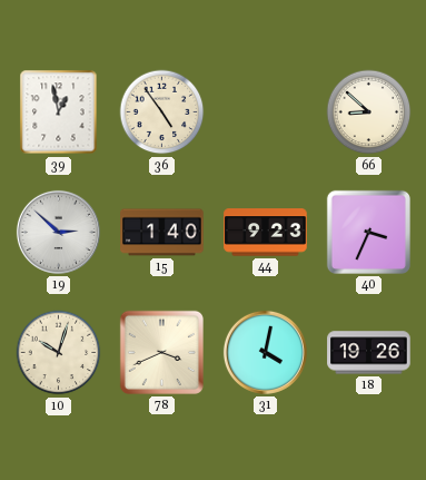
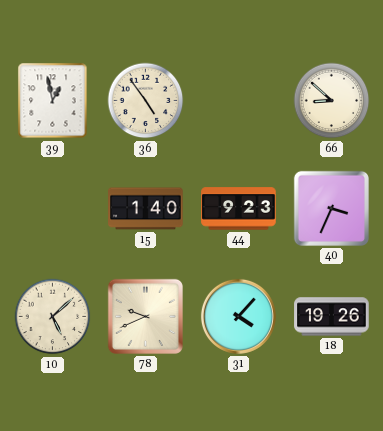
19: 2:52 -> none (58, 232)
10: 10:03 -> 5:08 (53, 317)
78: 3:41 -> 9:41 (145, 316)
31: 4:02 -> 4:07 (238, 316)
